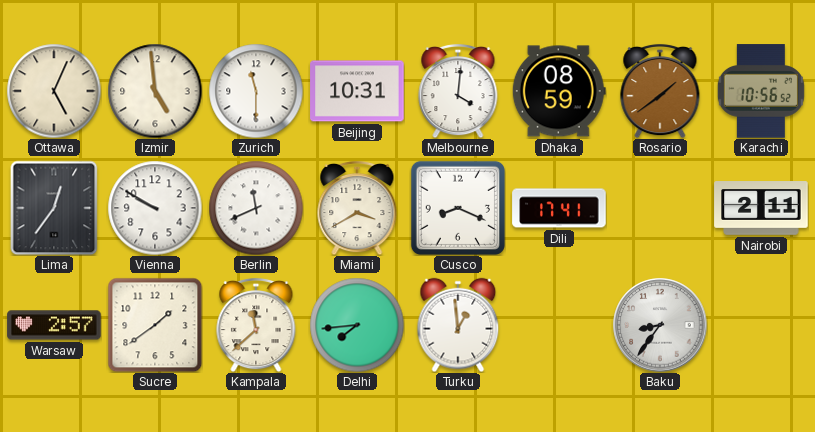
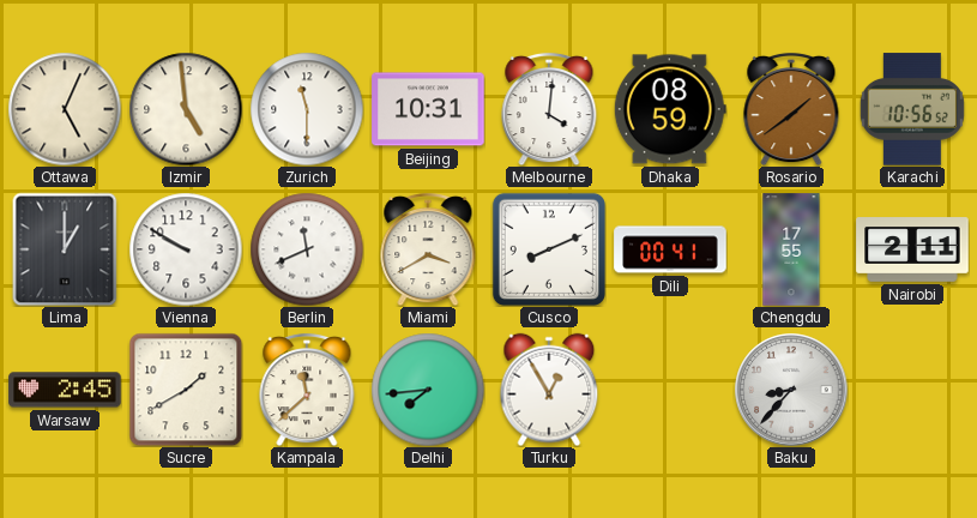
Lima: 12:36 -> 1:00 (65, 249)
Cusco: 8:19 -> 8:11 (549, 249)
Dili: 17:41 -> 00:41 (670, 249)
Chengdu: none -> 17:55 (791, 249)
Warsaw: 2:57 -> 2:45 (65, 390)
Sucre: 1:39 -> 1:40 (186, 390)
Turku: 12:59 -> 12:55 (549, 390)
Baku: 8:36 -> 8:37 (791, 390)
